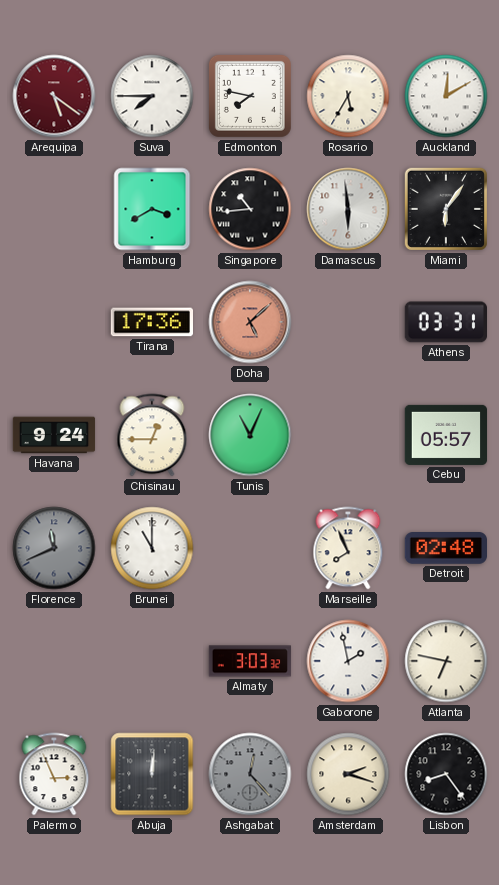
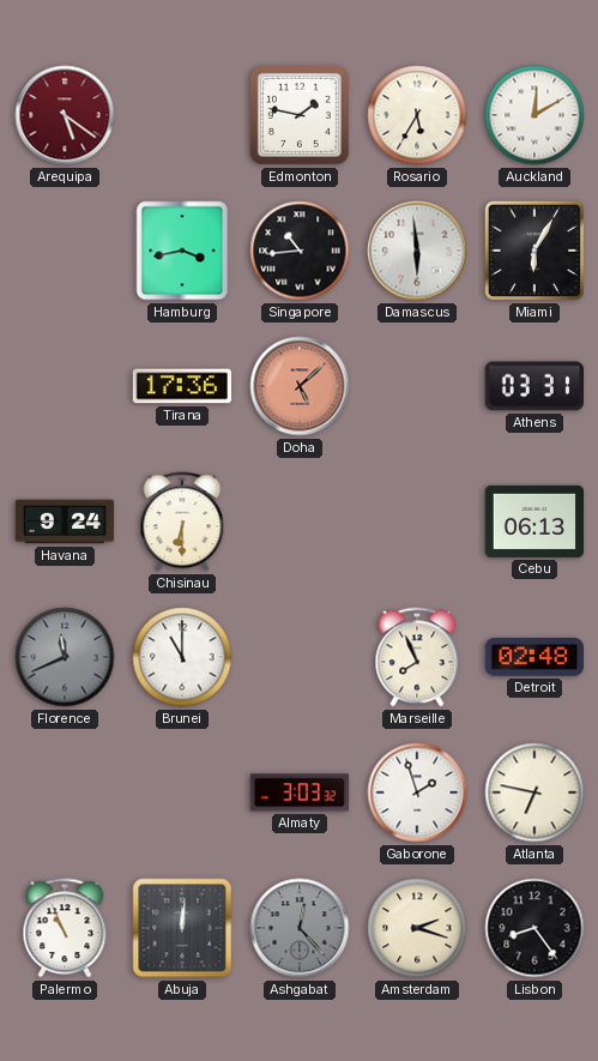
Suva: 7:45 -> none (152, 96)
Edmonton: 7:47 -> 1:47 (300, 115)
Hamburg: 3:40 -> 3:43 (182, 251)
Miami: 6:06 -> 6:05 (534, 251)
Chisinau: 12:45 -> 6:30 (182, 522)
Tunis: 11:04 -> none (250, 435)
Cebu: 05:57 -> 06:13 (534, 522)
Gaborone: 1:58 -> 1:57 (417, 792)
Palermo: 2:56 -> 10:56 (65, 928)
